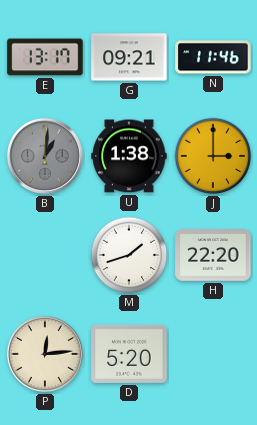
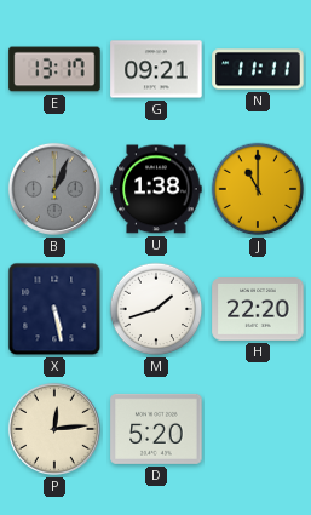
N: 11:46 -> 11:11 (258, 69)
B: 1:01 -> 1:04 (54, 189)
J: 3:00 -> 11:00 (258, 189)
X: none -> 5:28 (54, 309)
